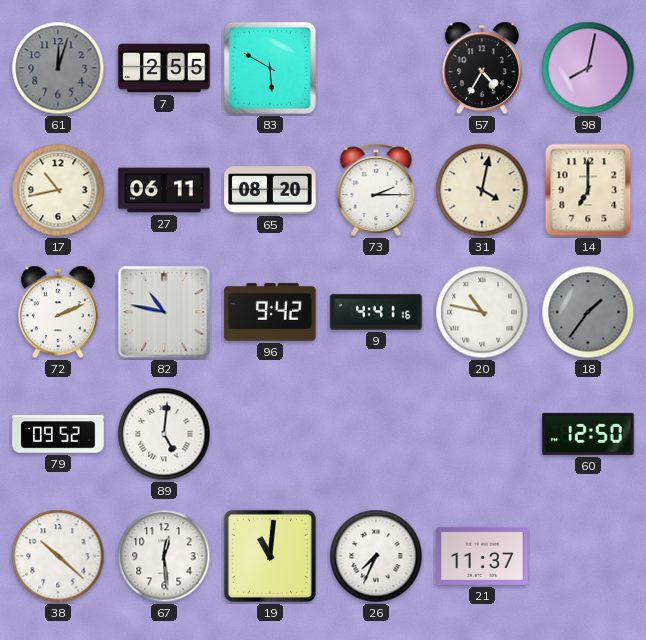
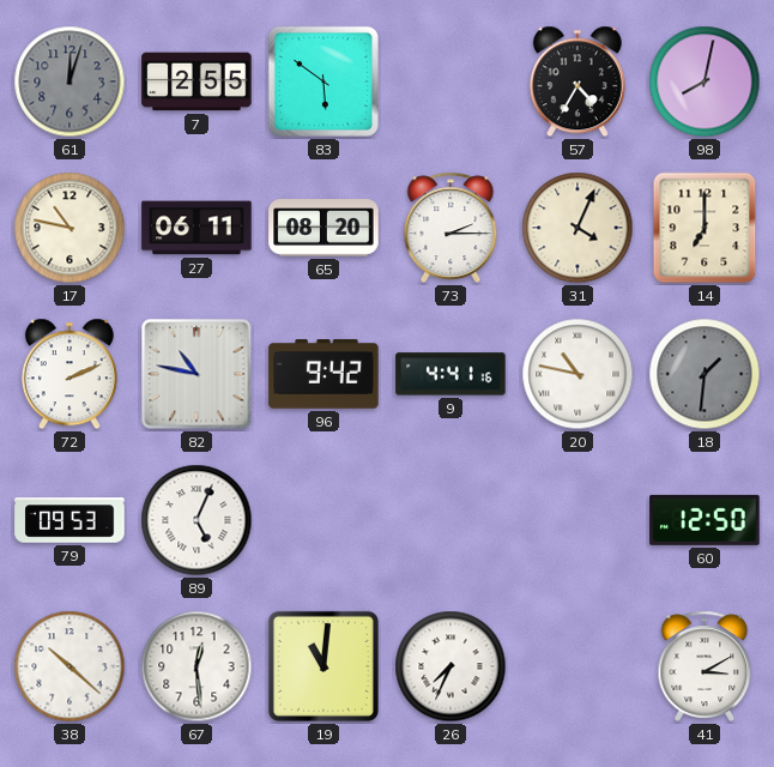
83: 5:50 -> 5:51 (323, 81)
17: 10:43 -> 10:47 (69, 228)
31: 4:02 -> 4:04 (578, 228)
18: 1:36 -> 1:31 (705, 374)
79: 09:52 -> 09:53 (69, 520)
89: 5:01 -> 5:04 (196, 520)
21: 11:37 -> none (482, 556)
41: none -> 3:10 (705, 666)
